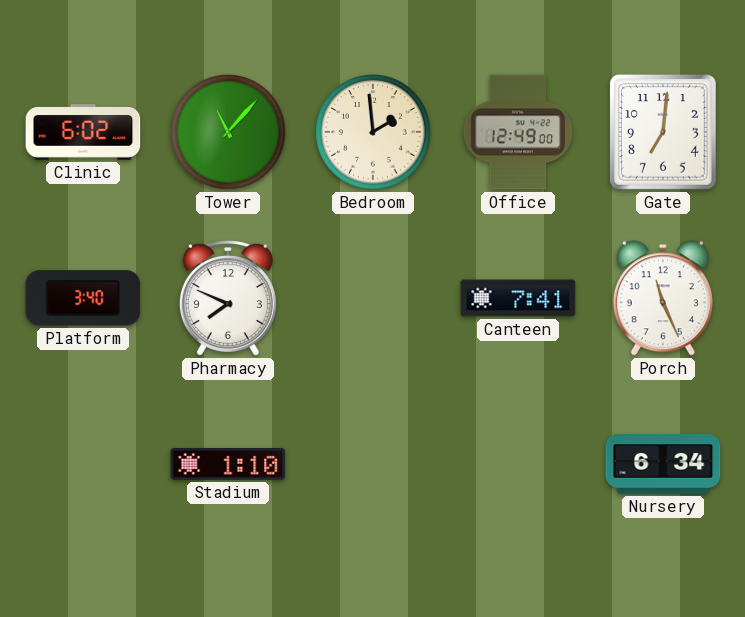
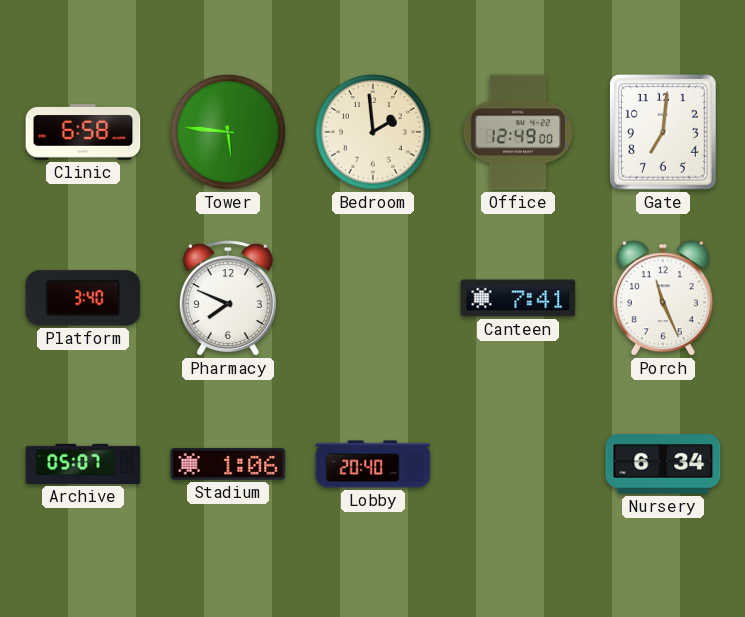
Clinic: 6:02 -> 6:58 (83, 132)
Tower: 11:07 -> 5:46 (228, 132)
Archive: none -> 05:07 (83, 464)
Stadium: 1:10 -> 1:06 (228, 464)
Lobby: none -> 20:40 (373, 464)
